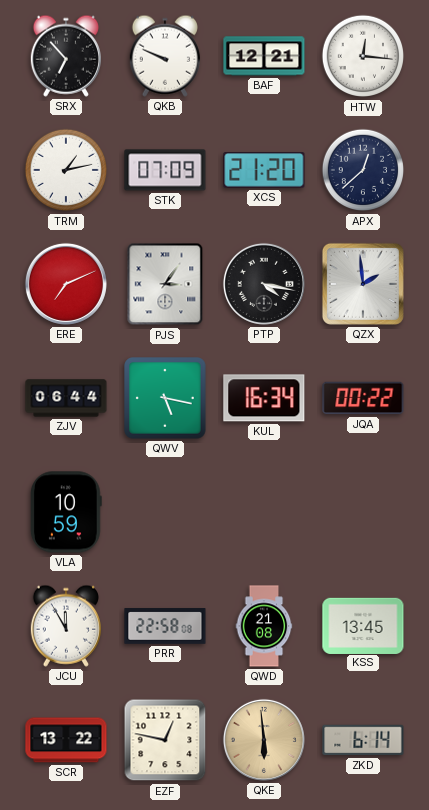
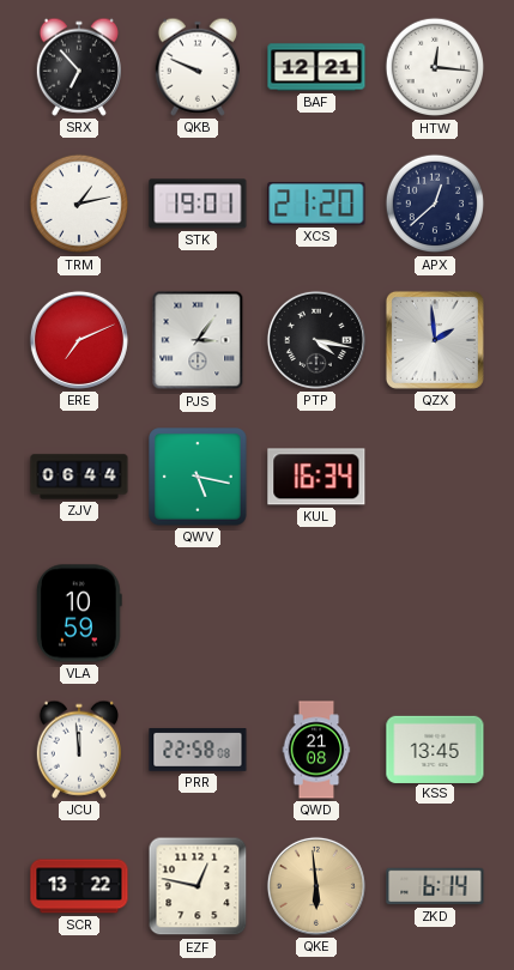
STK: 07:09 -> 19:01 (198, 204)
JQA: 00:22 -> none (363, 398)
JCU: 11:55 -> 11:59 (78, 750)
